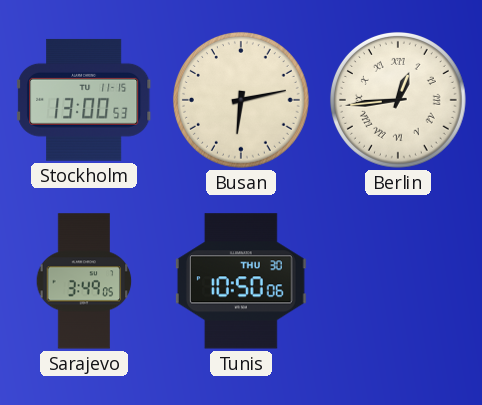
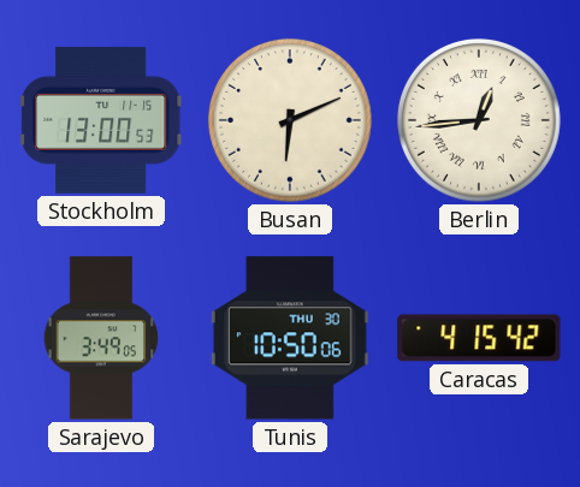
Busan: 6:13 -> 6:11 (290, 120)
Caracas: none -> 4:15 (479, 338)
